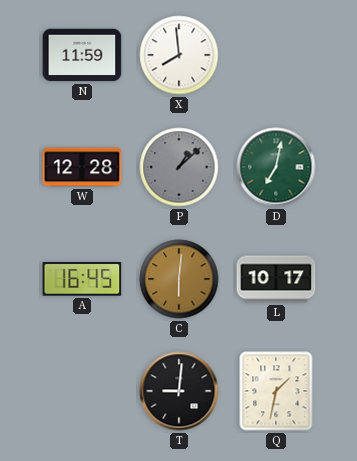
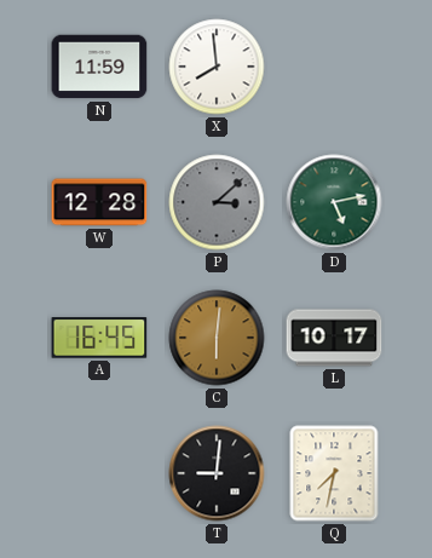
P: 1:08 -> 3:08 (217, 202)
D: 7:02 -> 5:13 (334, 202)
Q: 1:32 -> 7:32 (334, 473)
